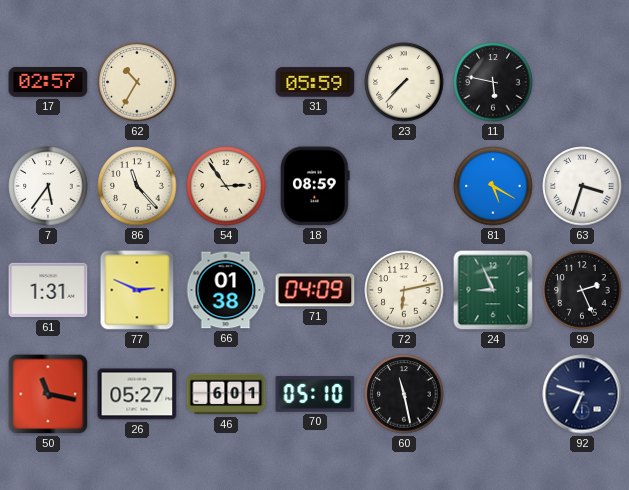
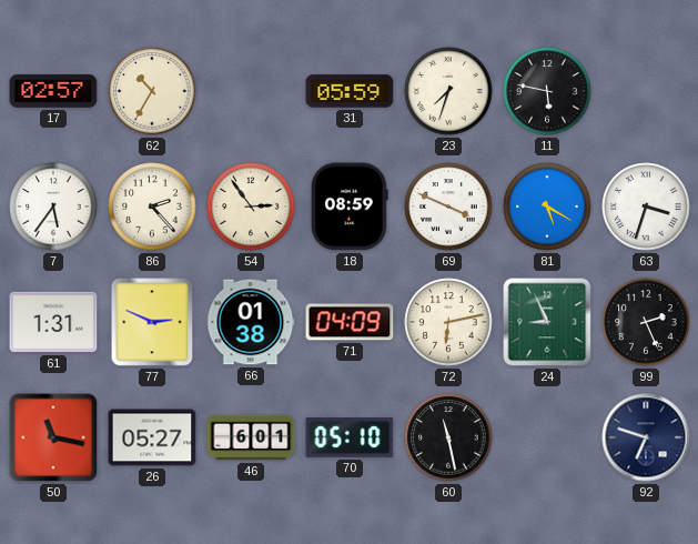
23: 7:37 -> 7:33 (448, 91)
86: 11:23 -> 2:23 (152, 206)
69: none -> 3:49 (448, 206)
